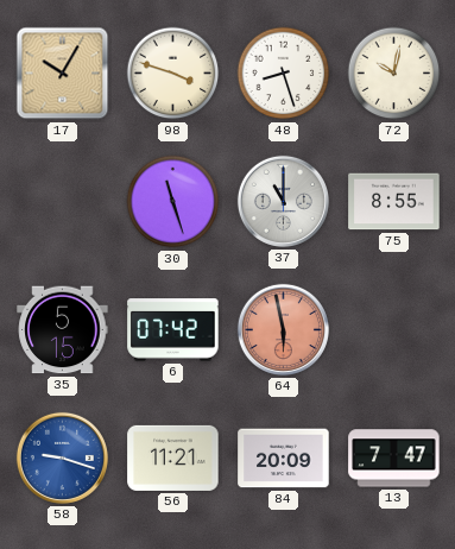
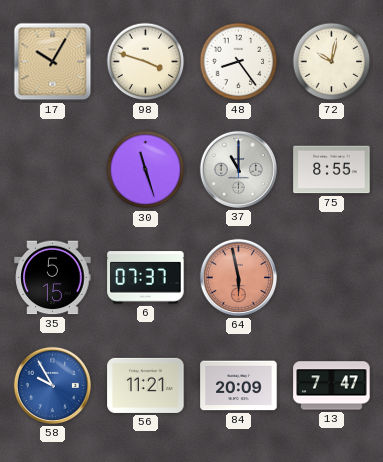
48: 8:27 -> 8:24 (239, 62)
6: 07:42 -> 07:37 (146, 278)
58: 9:18 -> 9:55 (52, 385)
